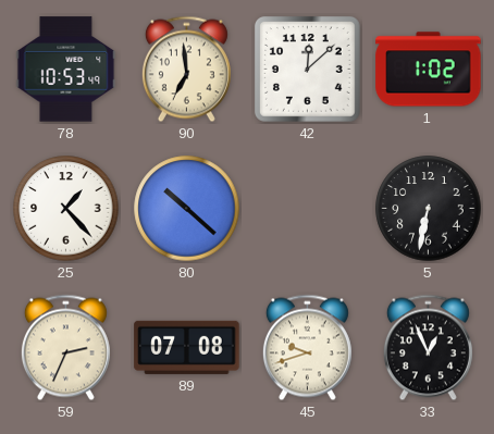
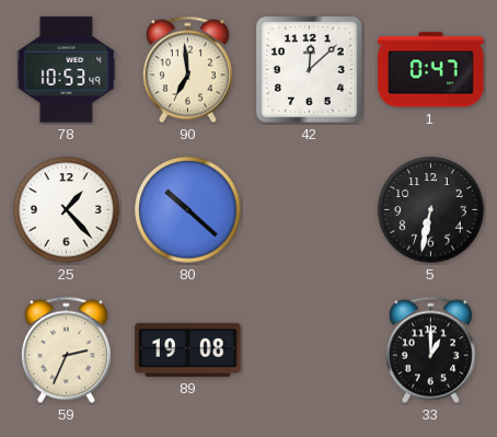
1: 1:02 -> 0:47 (431, 70)
89: 07:08 -> 19:08 (188, 349)
45: 9:42 -> none (307, 348)
33: 12:56 -> 1:00 (430, 350)
